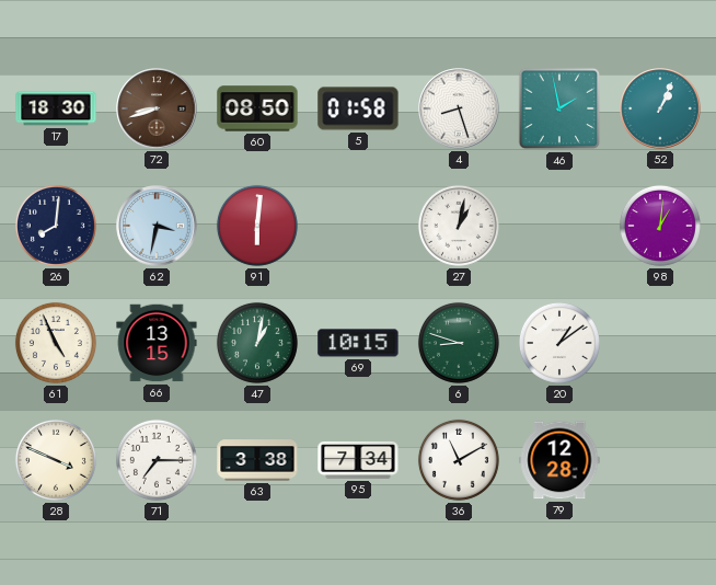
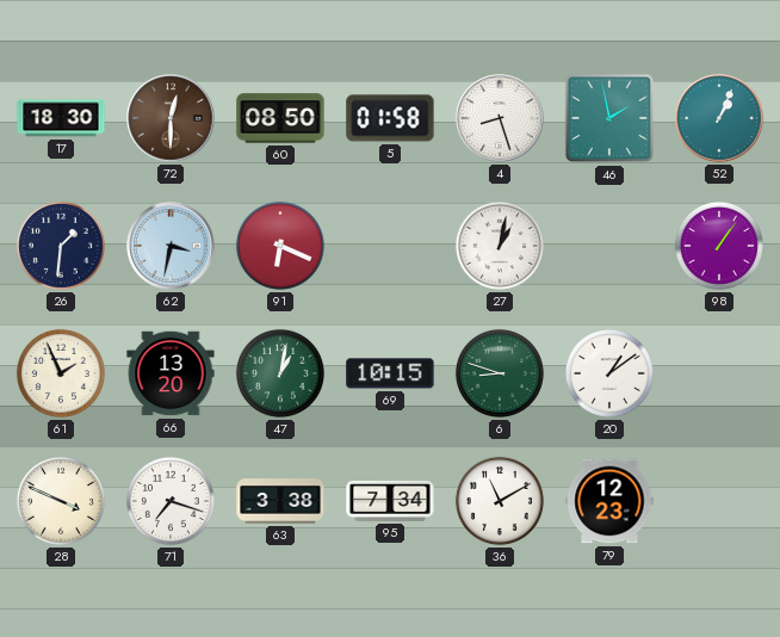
72: 8:42 -> 12:30 (171, 118)
26: 8:01 -> 1:31 (61, 246)
91: 6:01 -> 6:19 (280, 246)
98: 1:01 -> 1:06 (719, 246)
61: 4:56 -> 1:56 (61, 373)
66: 13:15 -> 13:20 (171, 373)
71: 7:15 -> 7:18 (171, 501)
79: 12:28 -> 12:23 (609, 501)
